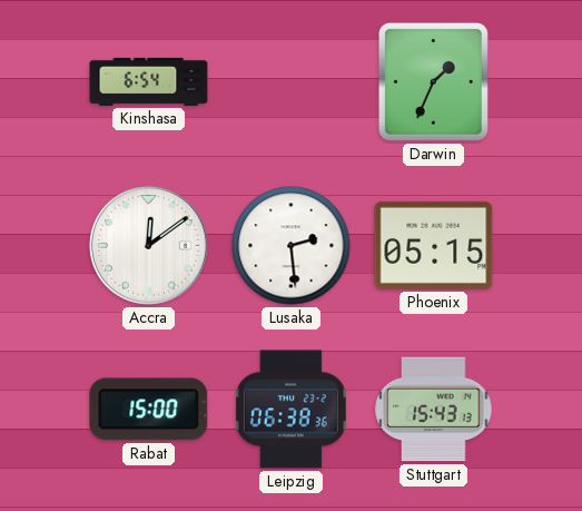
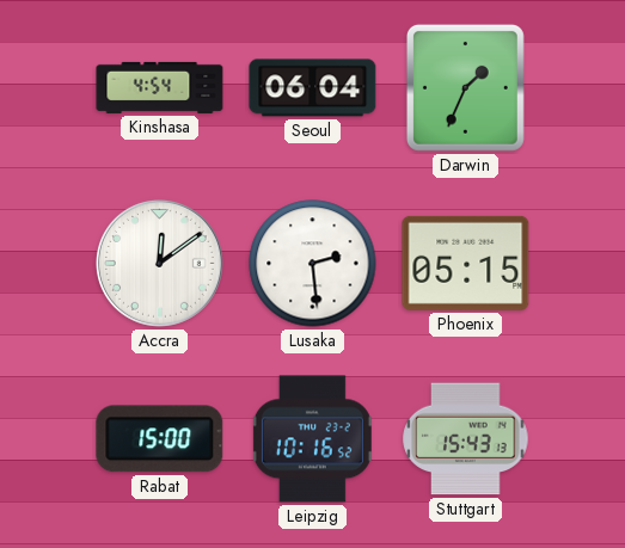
Kinshasa: 6:54 -> 4:54 (160, 87)
Seoul: none -> 06:04 (313, 88)
Leipzig: 06:38 -> 10:16 (312, 439)
